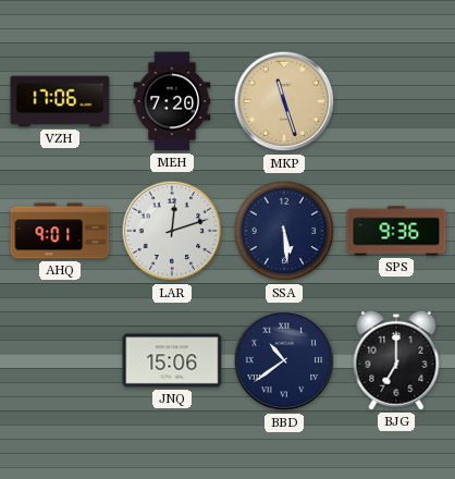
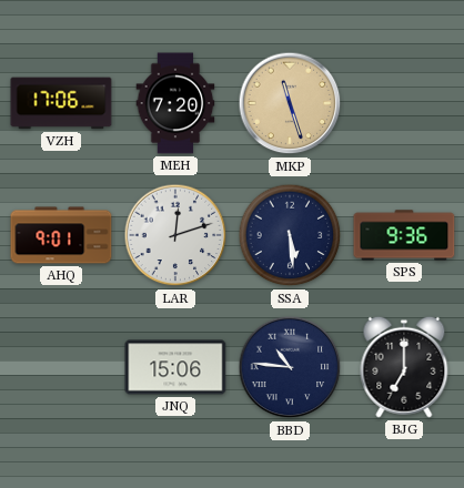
BBD: 10:39 -> 10:46 (290, 367)
